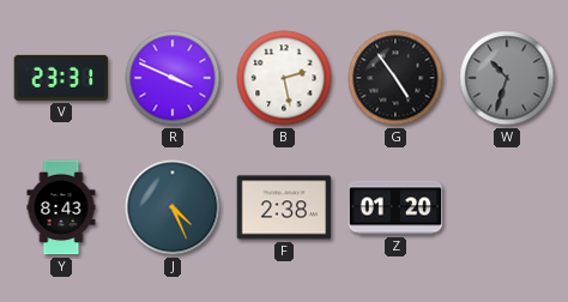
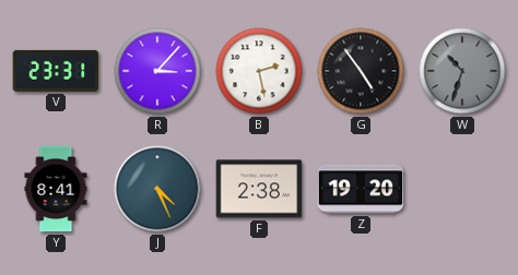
R: 3:49 -> 3:07 (157, 71)
Y: 8:43 -> 8:41 (56, 189)
Z: 01:20 -> 19:20 (361, 189)
